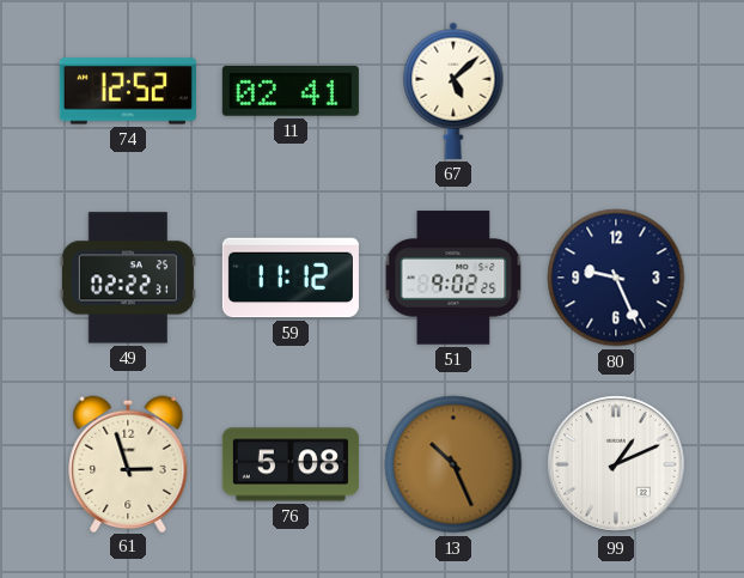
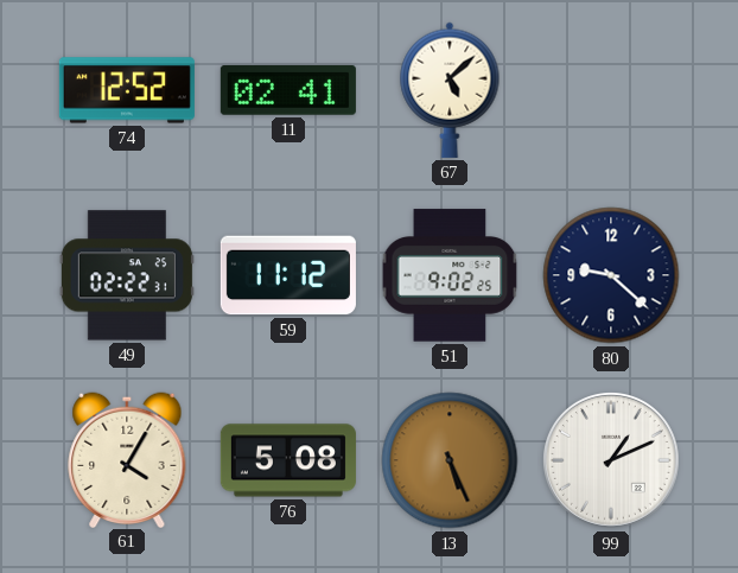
80: 9:26 -> 9:22 (611, 275)
61: 2:57 -> 4:05 (127, 459)
13: 10:26 -> 5:26 (450, 460)
